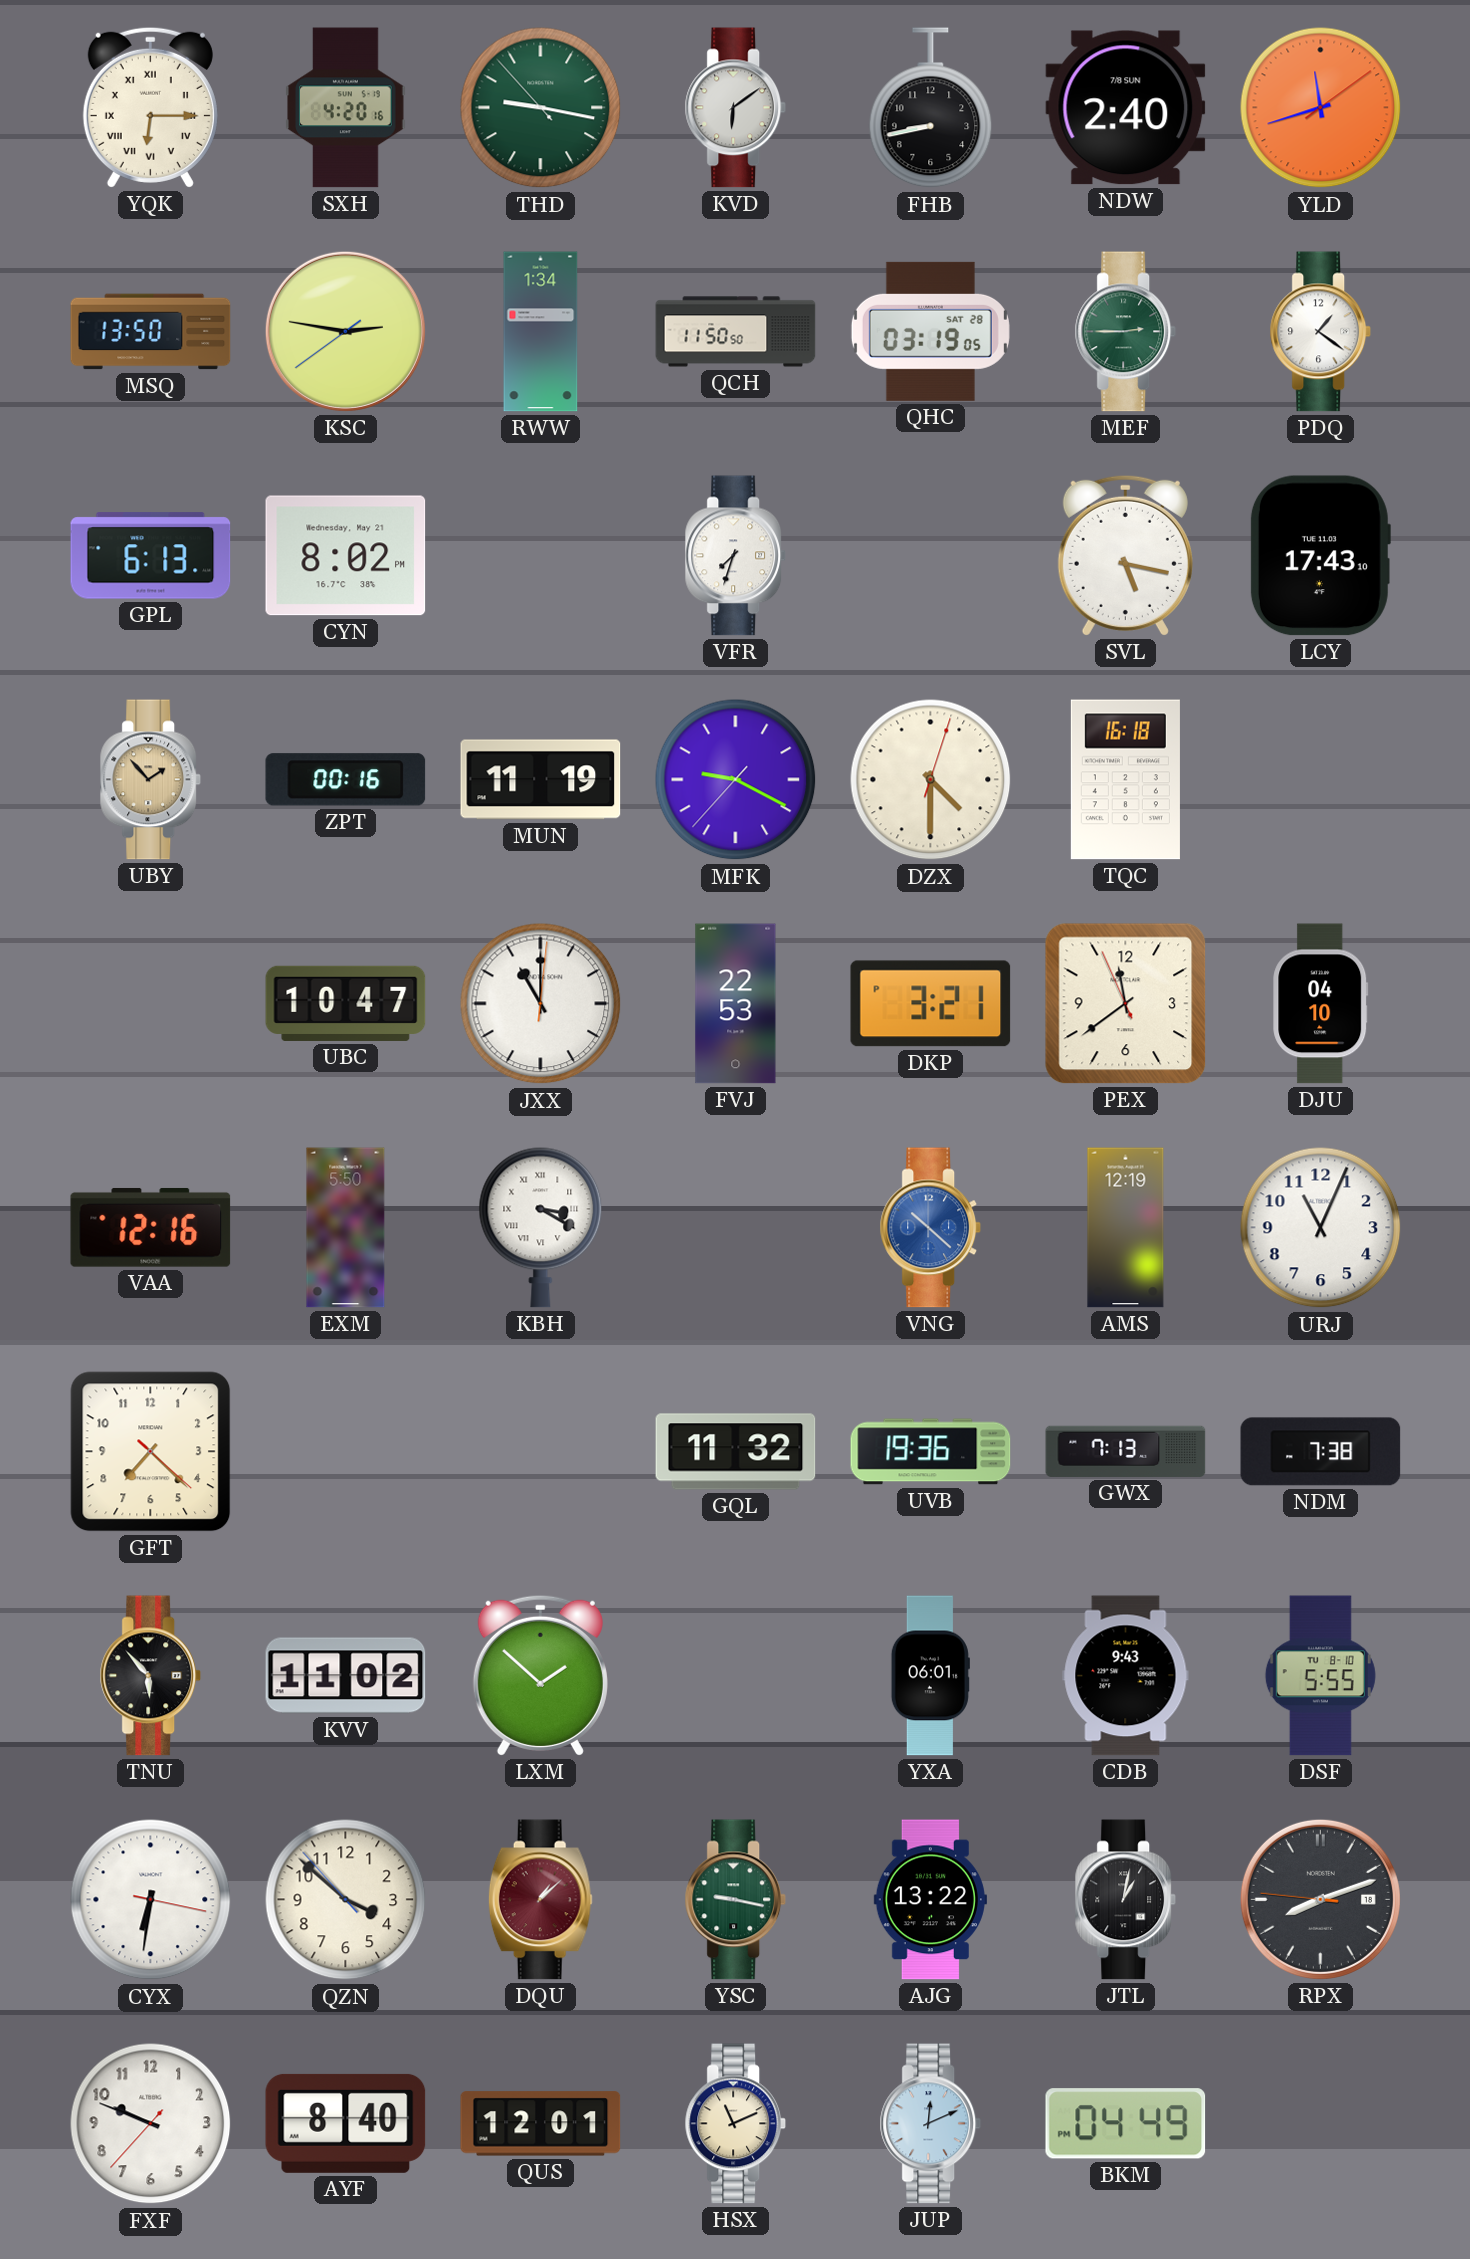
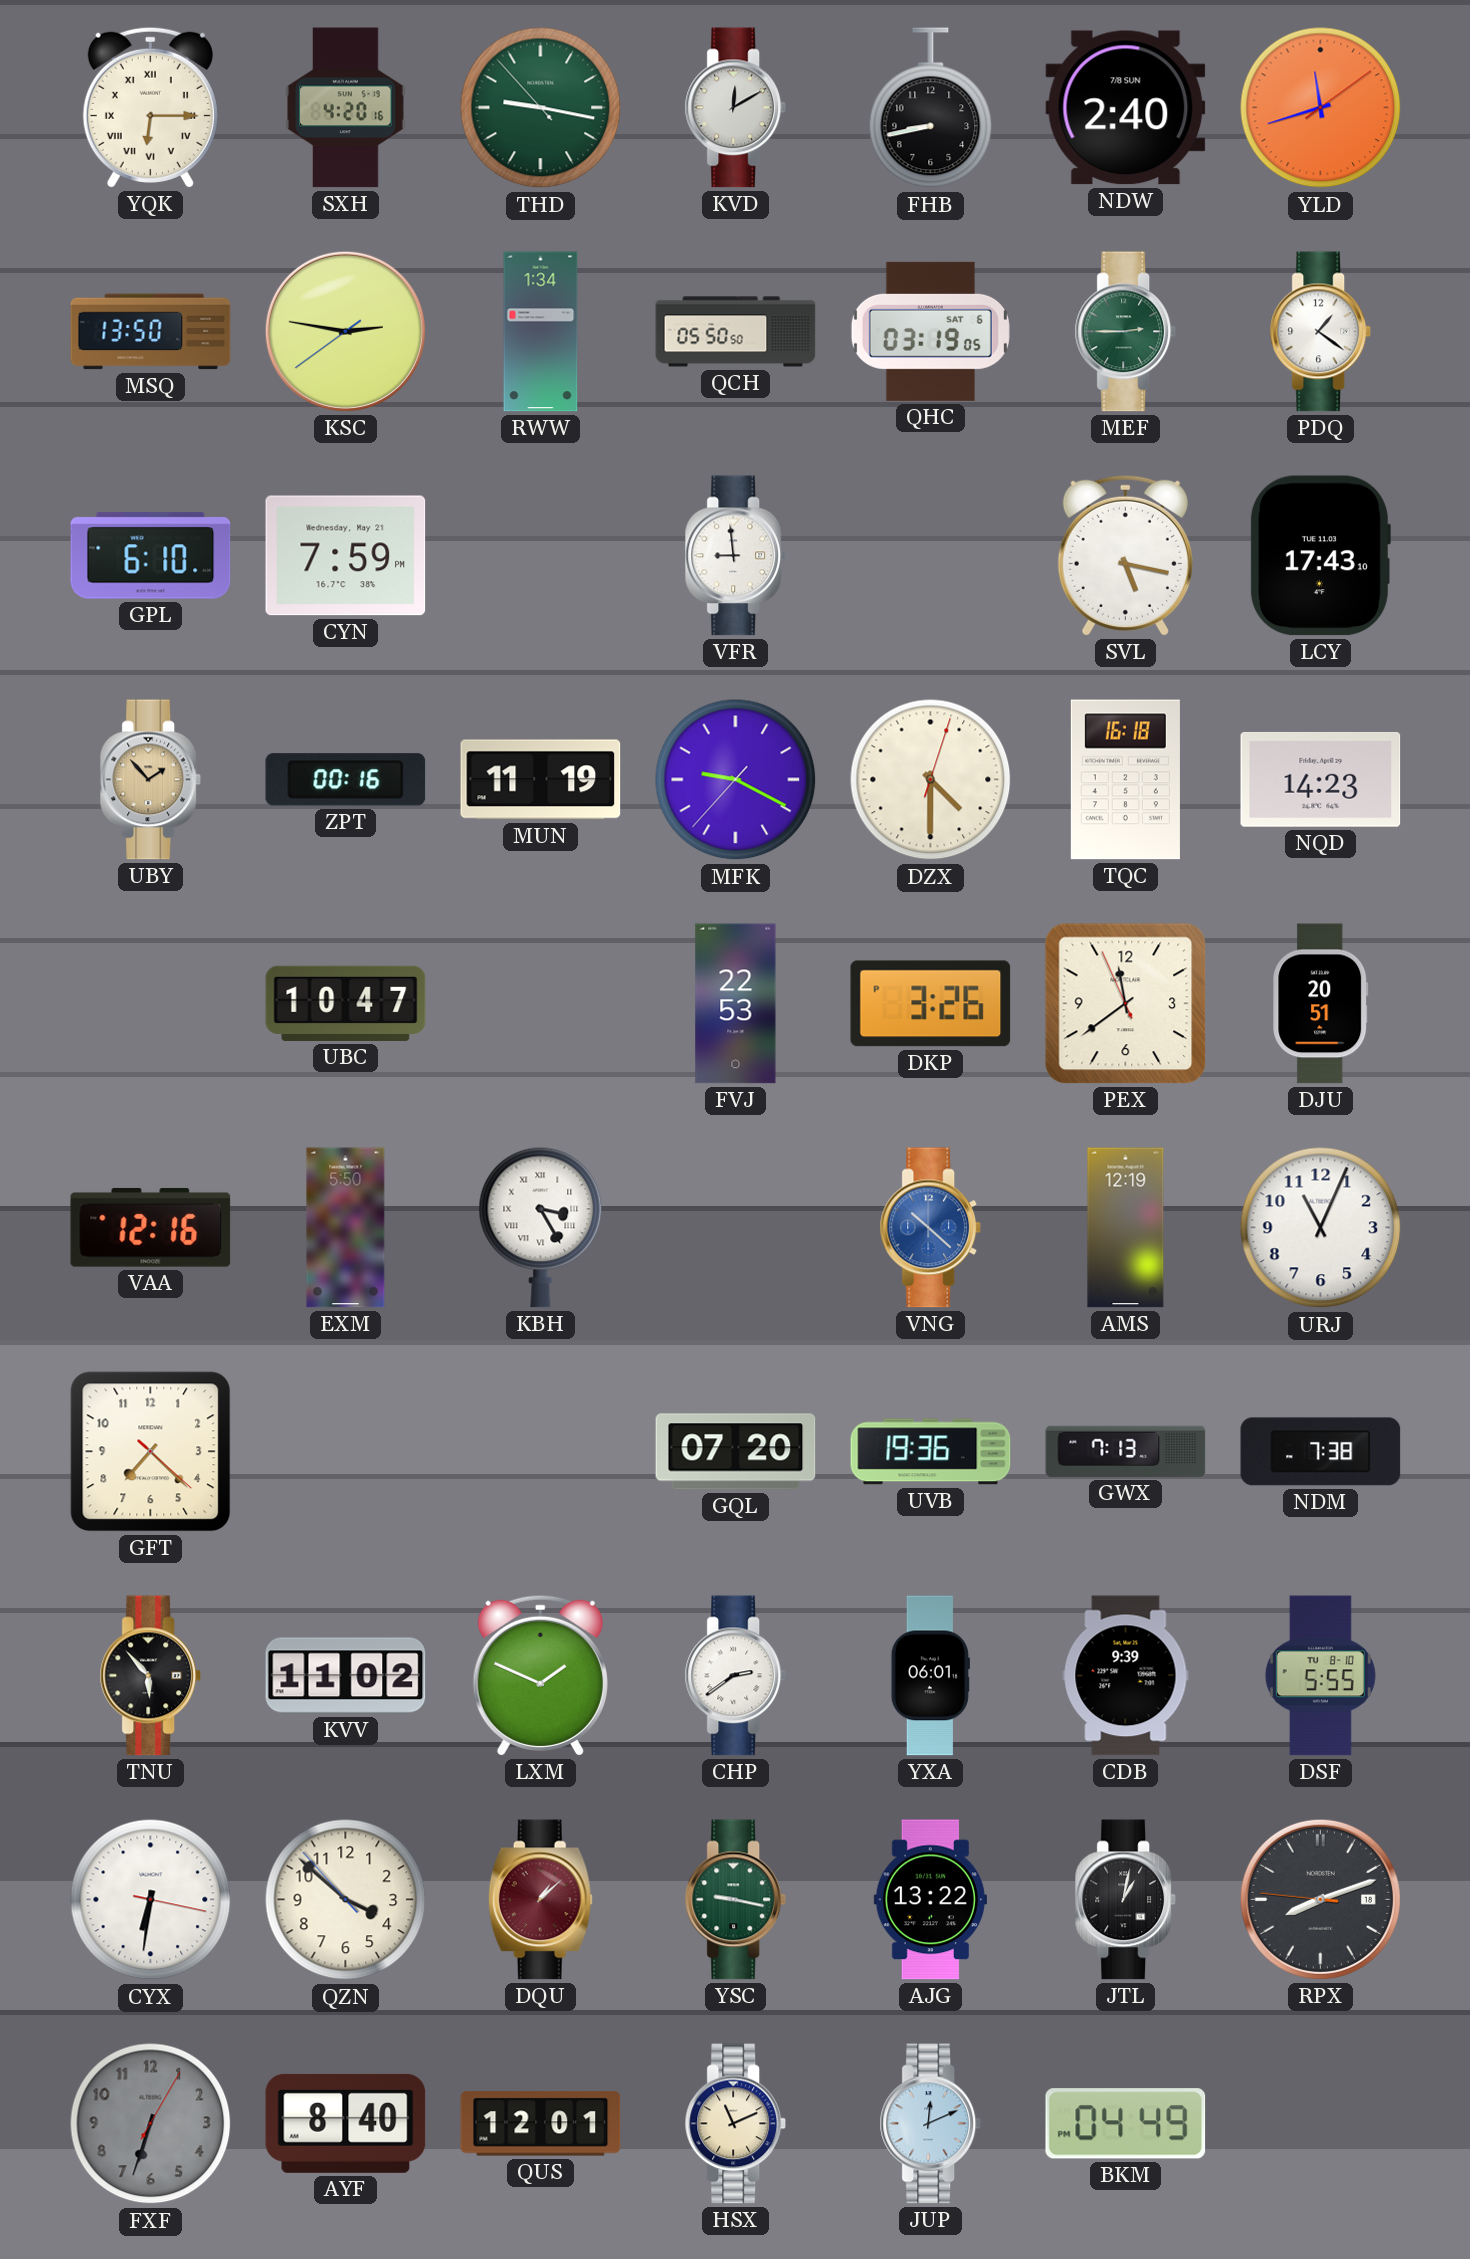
KVD: 6:09 -> 12:10 (736, 108)
QCH: 11:50 -> 05:50 (736, 332)
QHC date: SAT 28 -> SAT 6 (930, 331)
GPL: 6:13 -> 6:10 (151, 556)
CYN: 8:02 -> 7:59 (346, 556)
VFR: 7:33 -> 8:59 (736, 556)
NQD: none -> 14:23 (1321, 779)
JXX: 11:00 -> none (541, 1004)
DKP: 3:21 -> 3:26 (931, 1004)
DJU: 04:10 -> 20:51 (1321, 1004)
KBH: 3:20 -> 3:25 (541, 1227)
GQL: 11:32 -> 07:20 (736, 1452)
LXM: 1:52 -> 1:49 (540, 1675)
CHP: none -> 2:39 (736, 1676)
CDB: 9:43 -> 9:39 (1126, 1676)
FXF: 9:48 -> 6:33 (151, 2124)
FXF dial: white -> grey (151, 2124)
